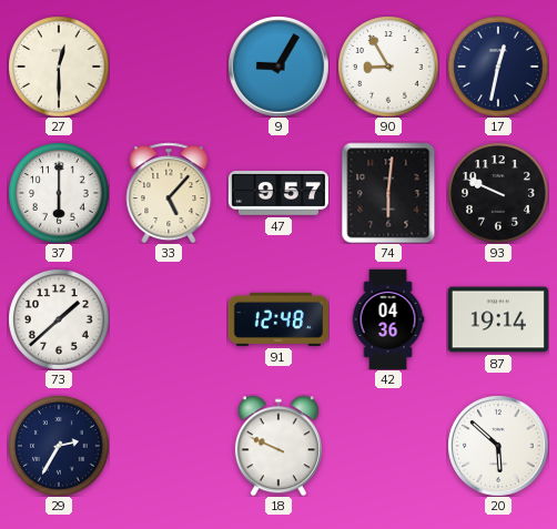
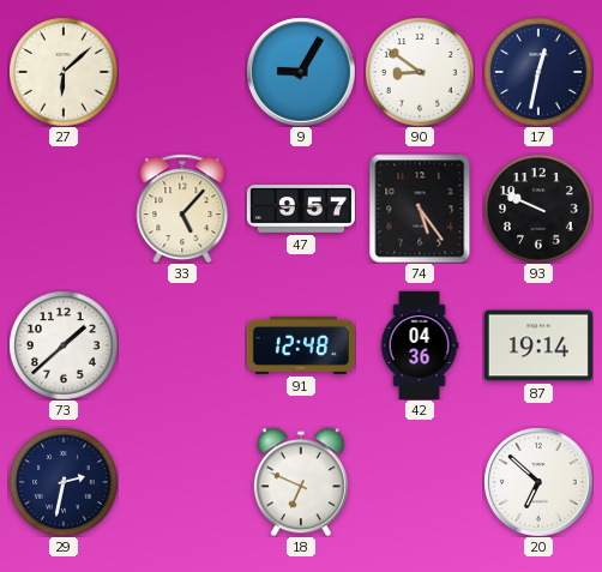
27: 12:30 -> 6:08 (64, 72)
90: 8:55 -> 8:51 (420, 72)
37: 6:00 -> none (59, 193)
74: 6:01 -> 5:24 (420, 209)
29: 2:35 -> 2:32 (64, 482)
18: 9:49 -> 6:49 (301, 482)
20: 5:52 -> 6:52 (538, 482)
